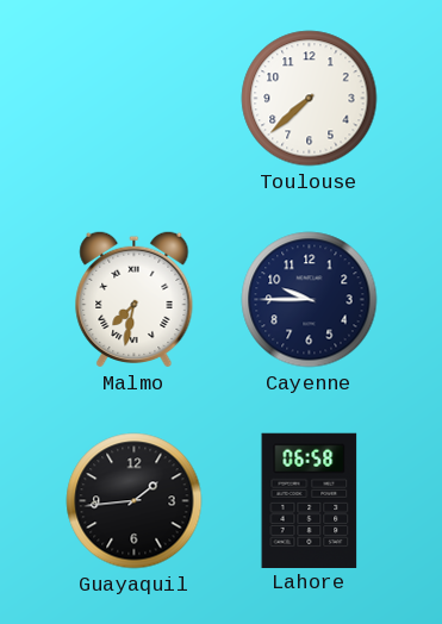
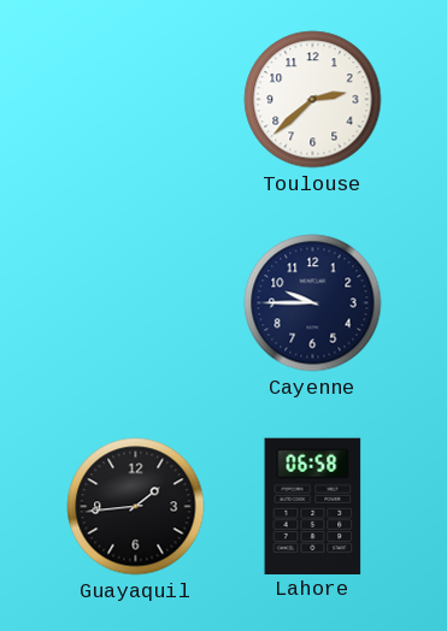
Toulouse: 7:38 -> 2:38 (313, 100)
Malmo: 7:32 -> none (135, 299)
